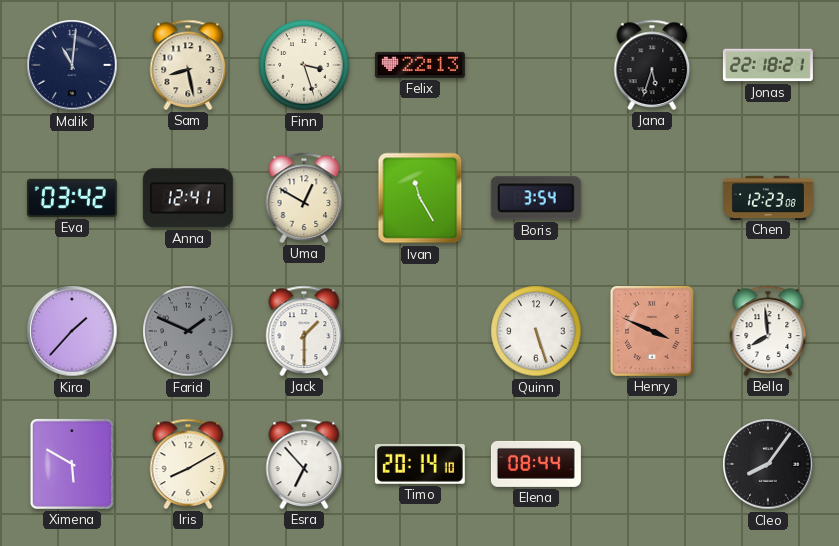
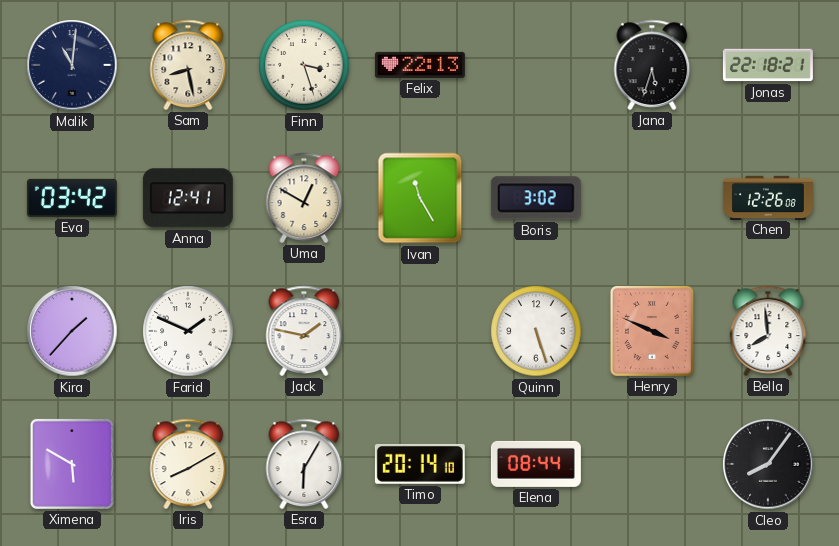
Boris: 3:54 -> 3:02 (536, 198)
Chen: 12:23 -> 12:26 (768, 197)
Farid dial: grey -> white (188, 331)
Jack: 1:30 -> 1:47 (304, 331)
Esra: 6:53 -> 6:05 (304, 464)
